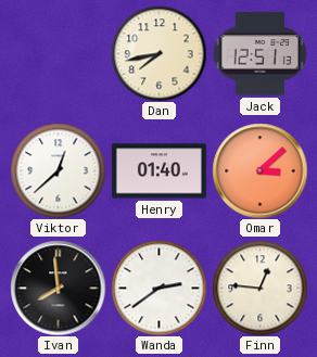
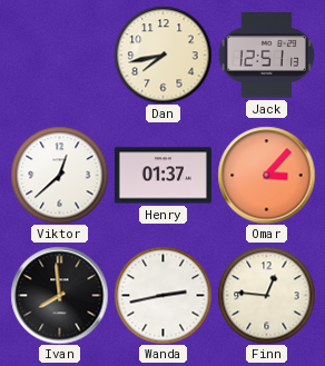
Henry: 01:40 -> 01:37 (162, 176)
Omar: 3:08 -> 3:07 (266, 175)
Wanda: 2:39 -> 2:43 (162, 295)
